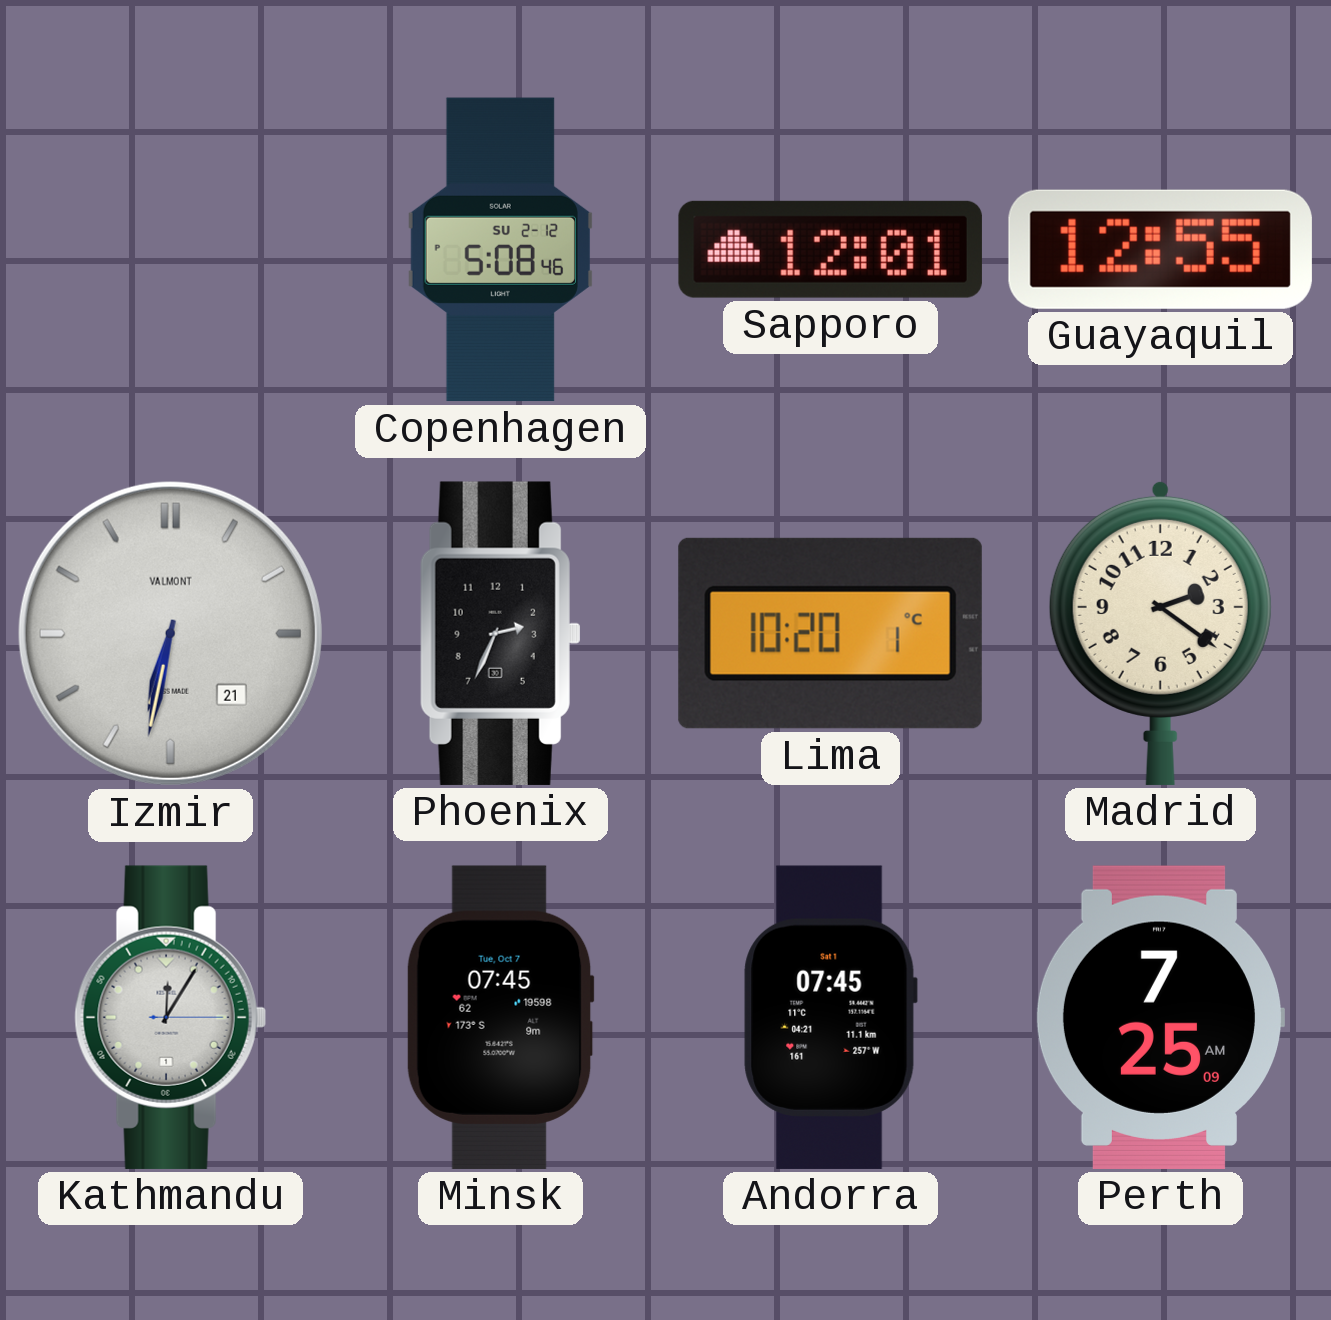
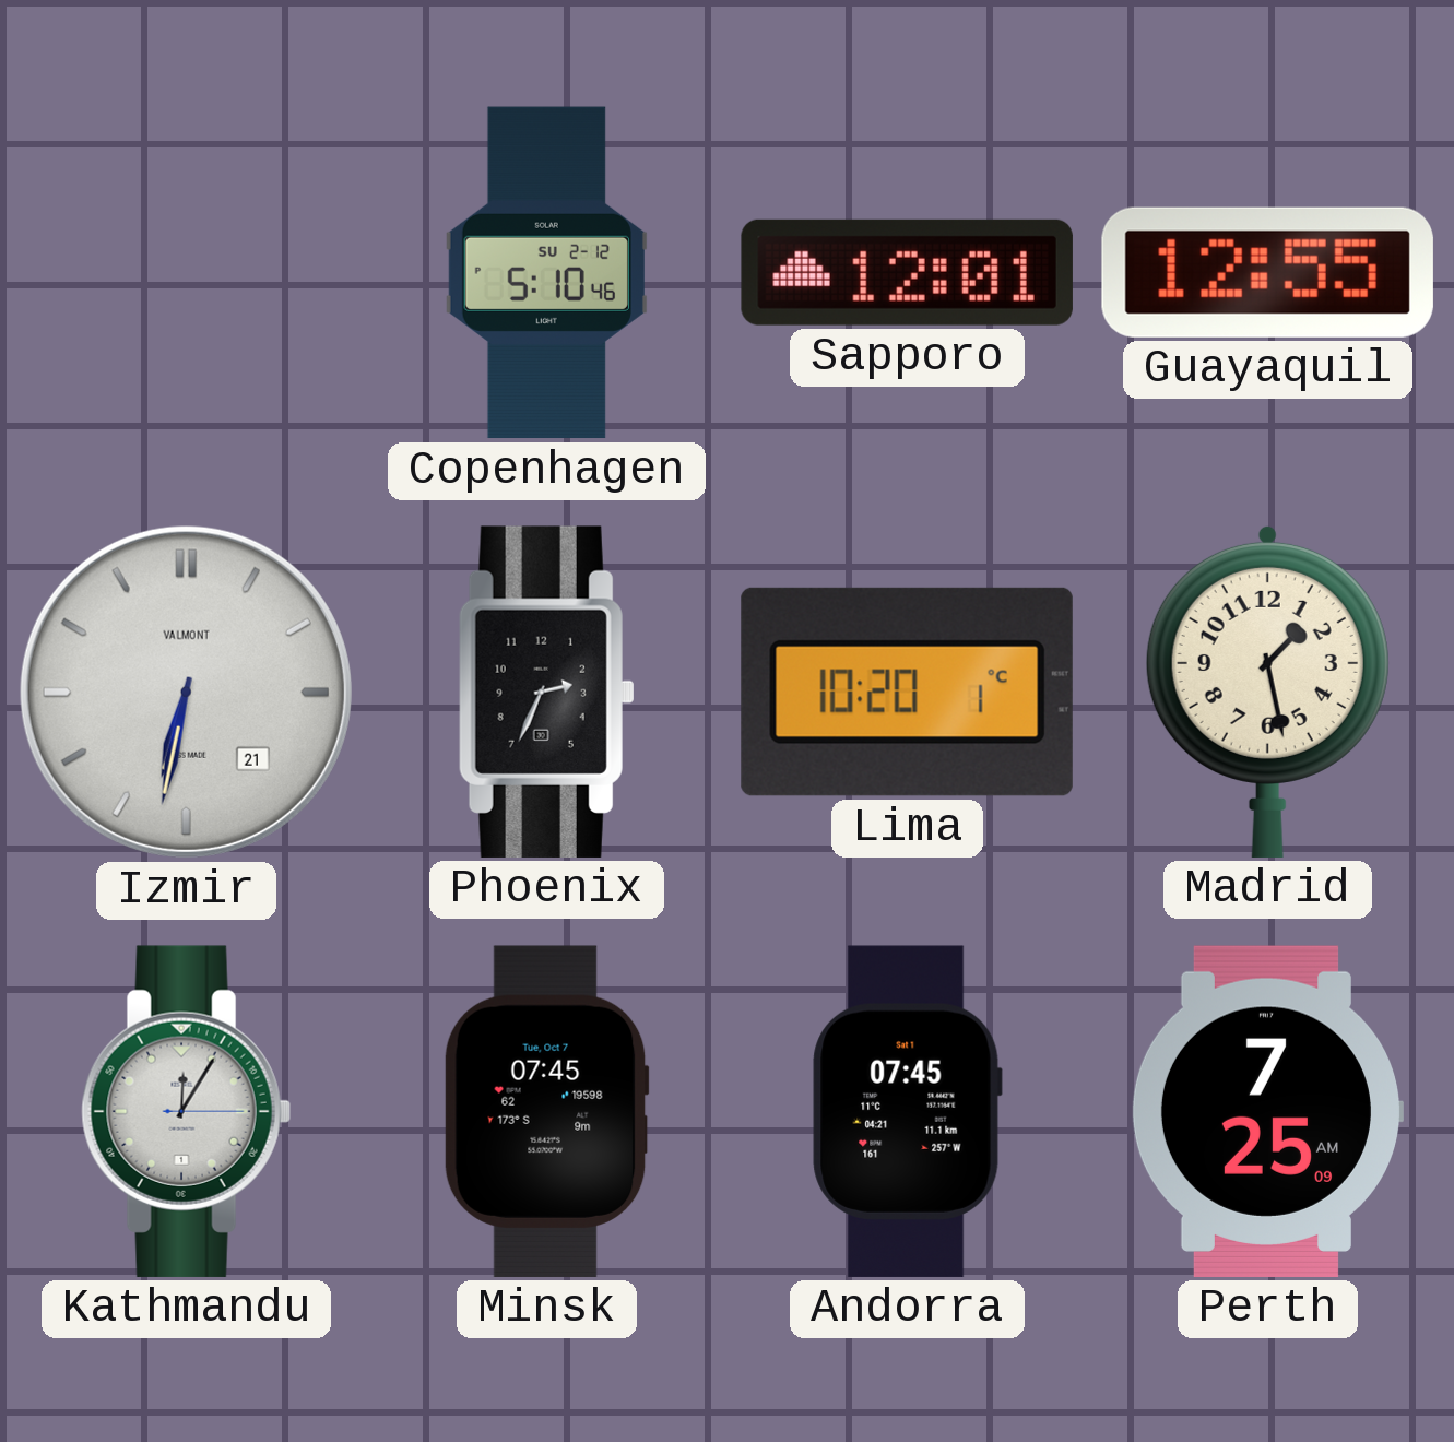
Copenhagen: 5:08 -> 5:10 (546, 273)
Madrid: 2:21 -> 1:28 (1267, 692)
